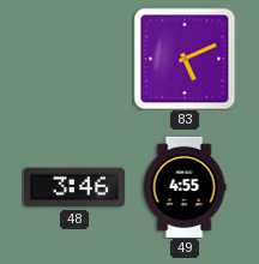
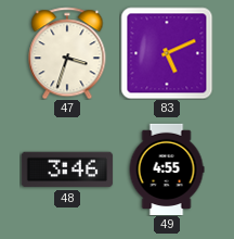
47: none -> 3:33 (67, 53)
